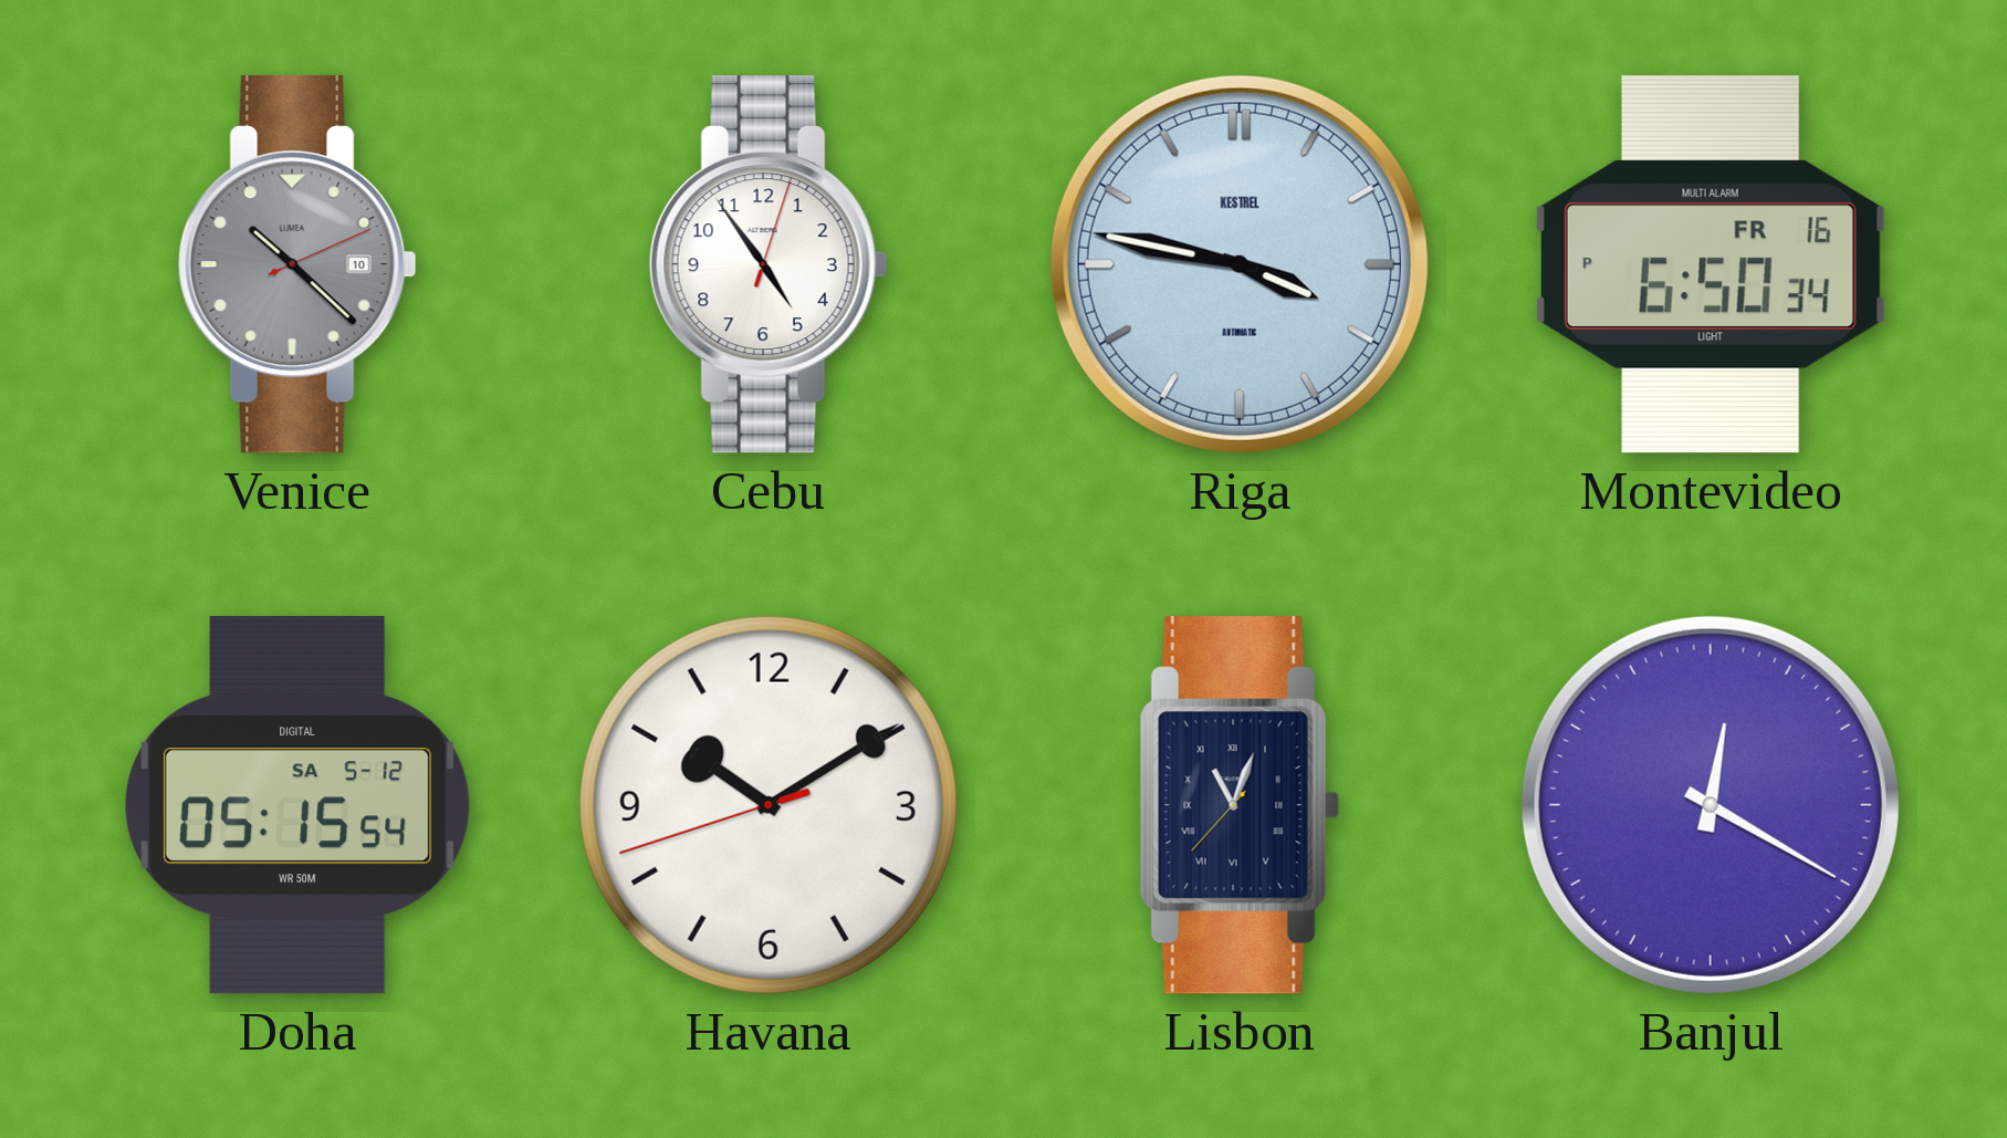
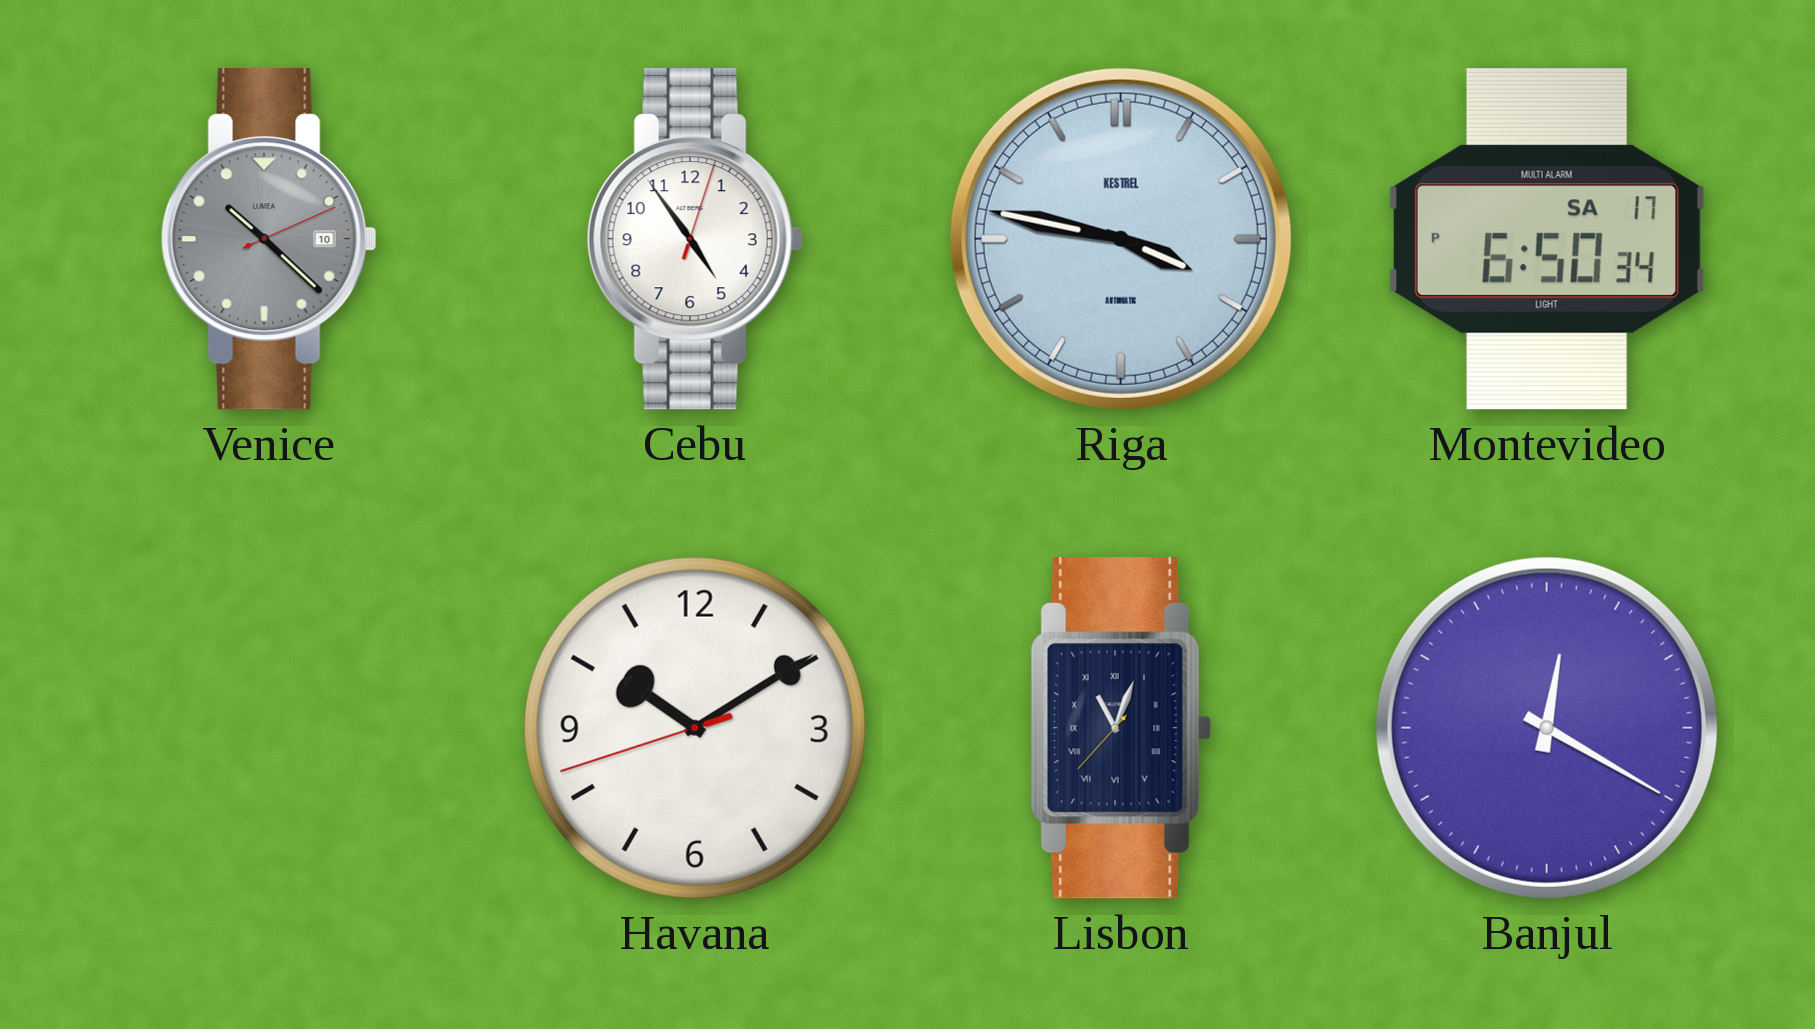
Montevideo date: FR 16 -> SA 17 (1547, 239)
Doha: 05:15 -> none (297, 805)
